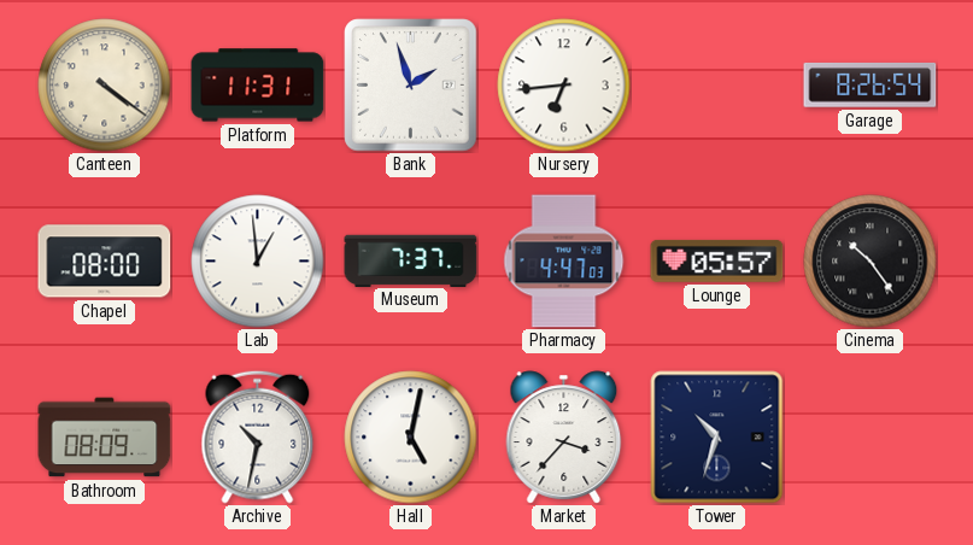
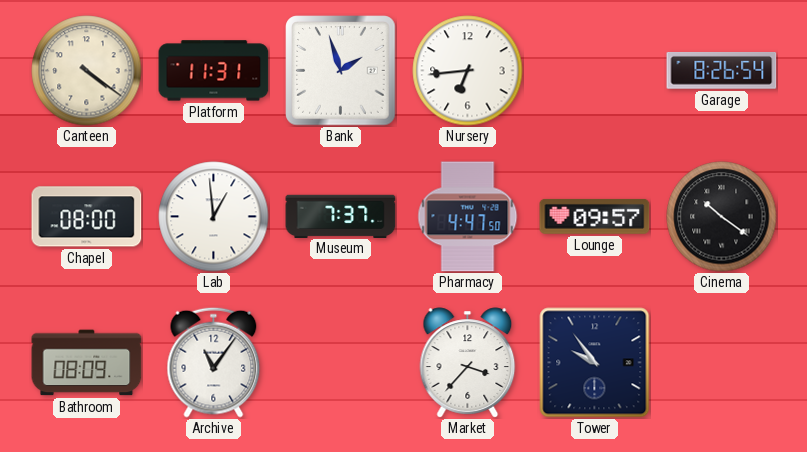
Pharmacy: 4:47:03 -> 4:47:50 (468, 217)
Lounge: 05:57 -> 09:57 (595, 216)
Cinema: 10:24 -> 10:21 (722, 217)
Archive: 10:32 -> 11:06 (214, 362)
Hall: 5:02 -> none (411, 438)
Tower: 10:33 -> 9:54 (595, 363)
